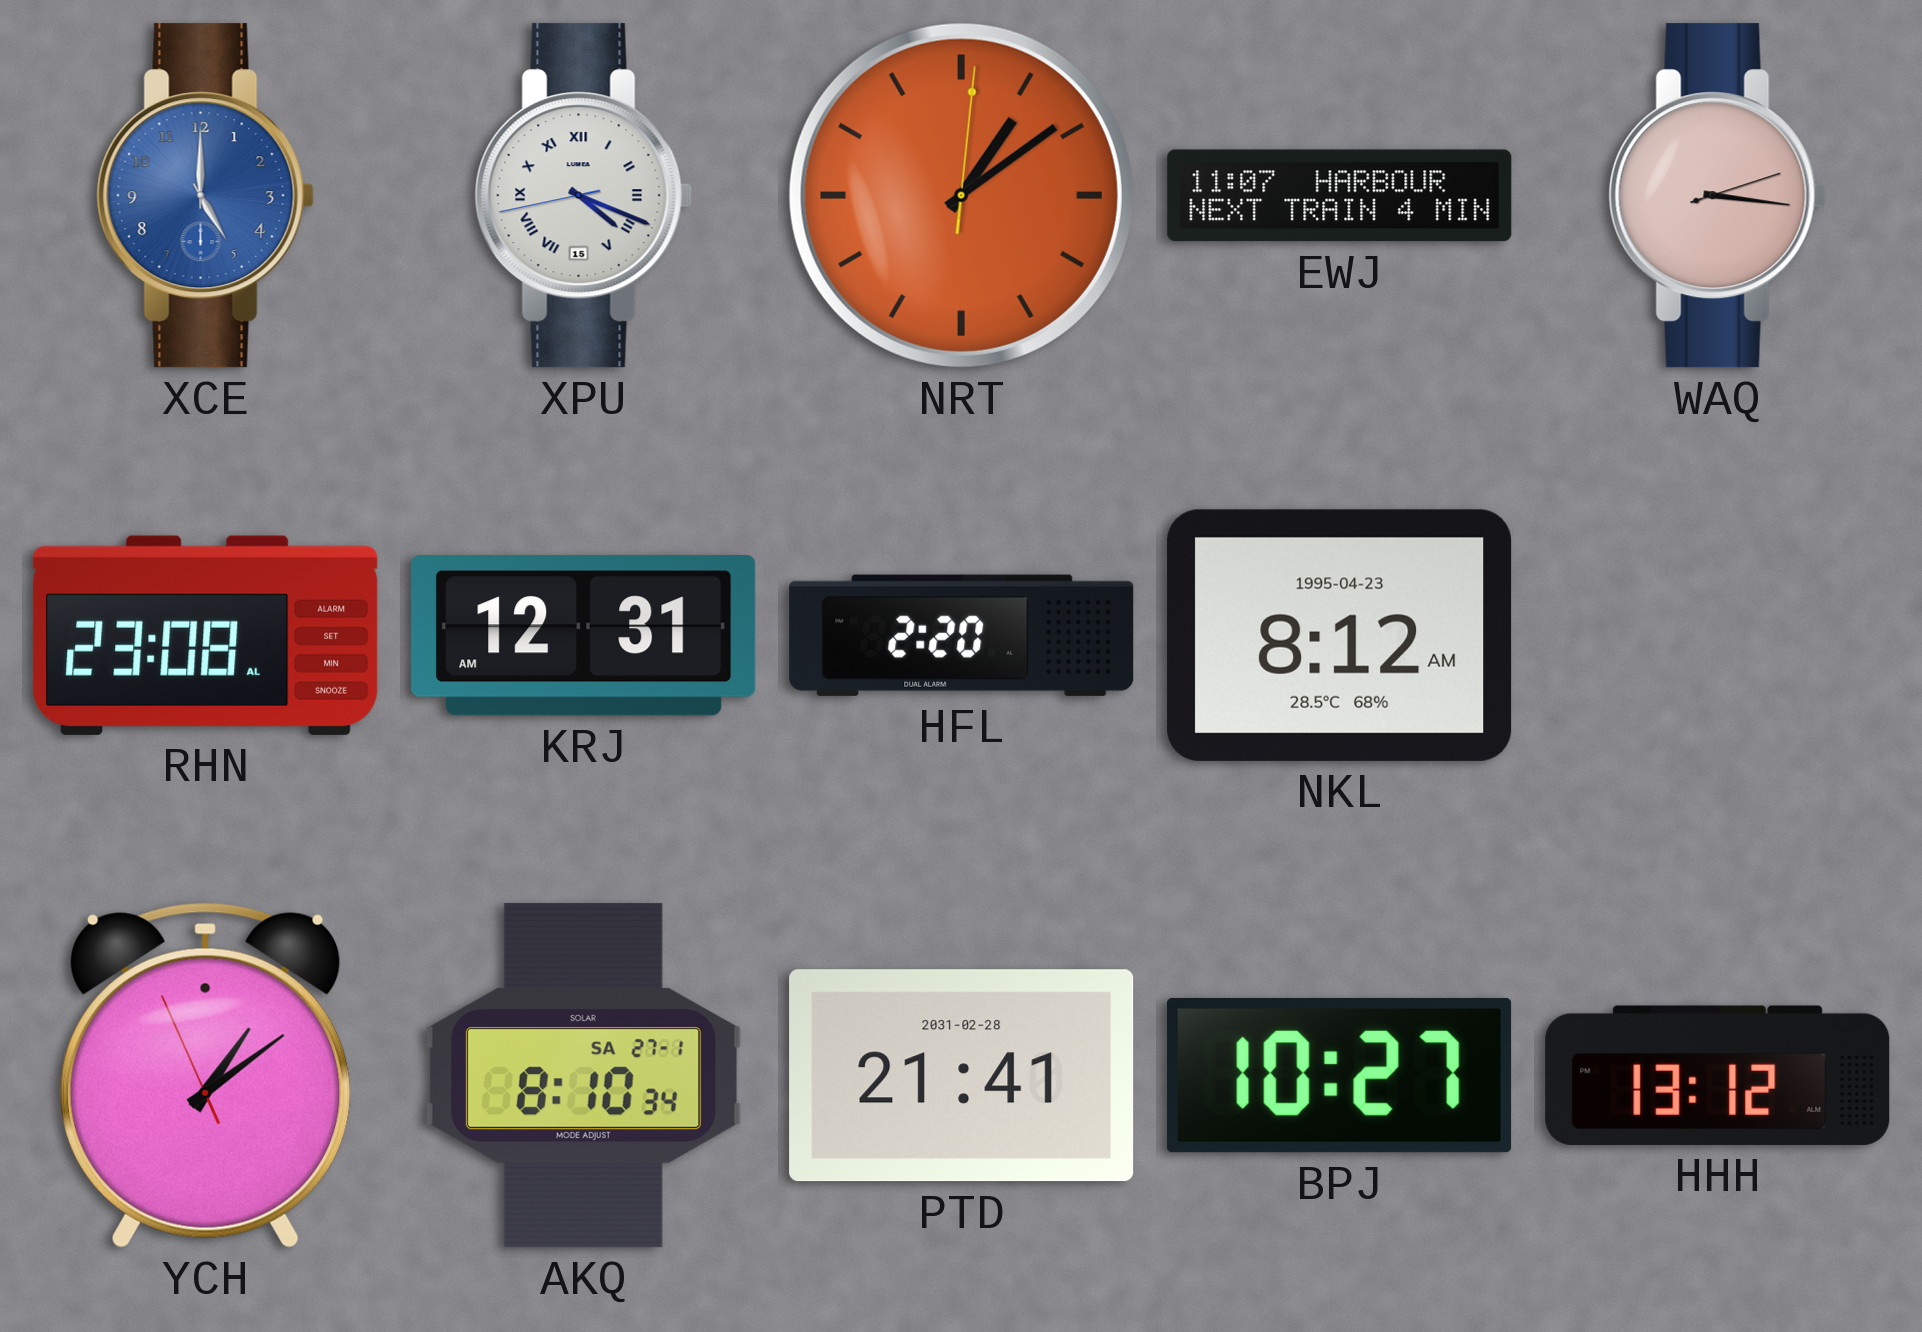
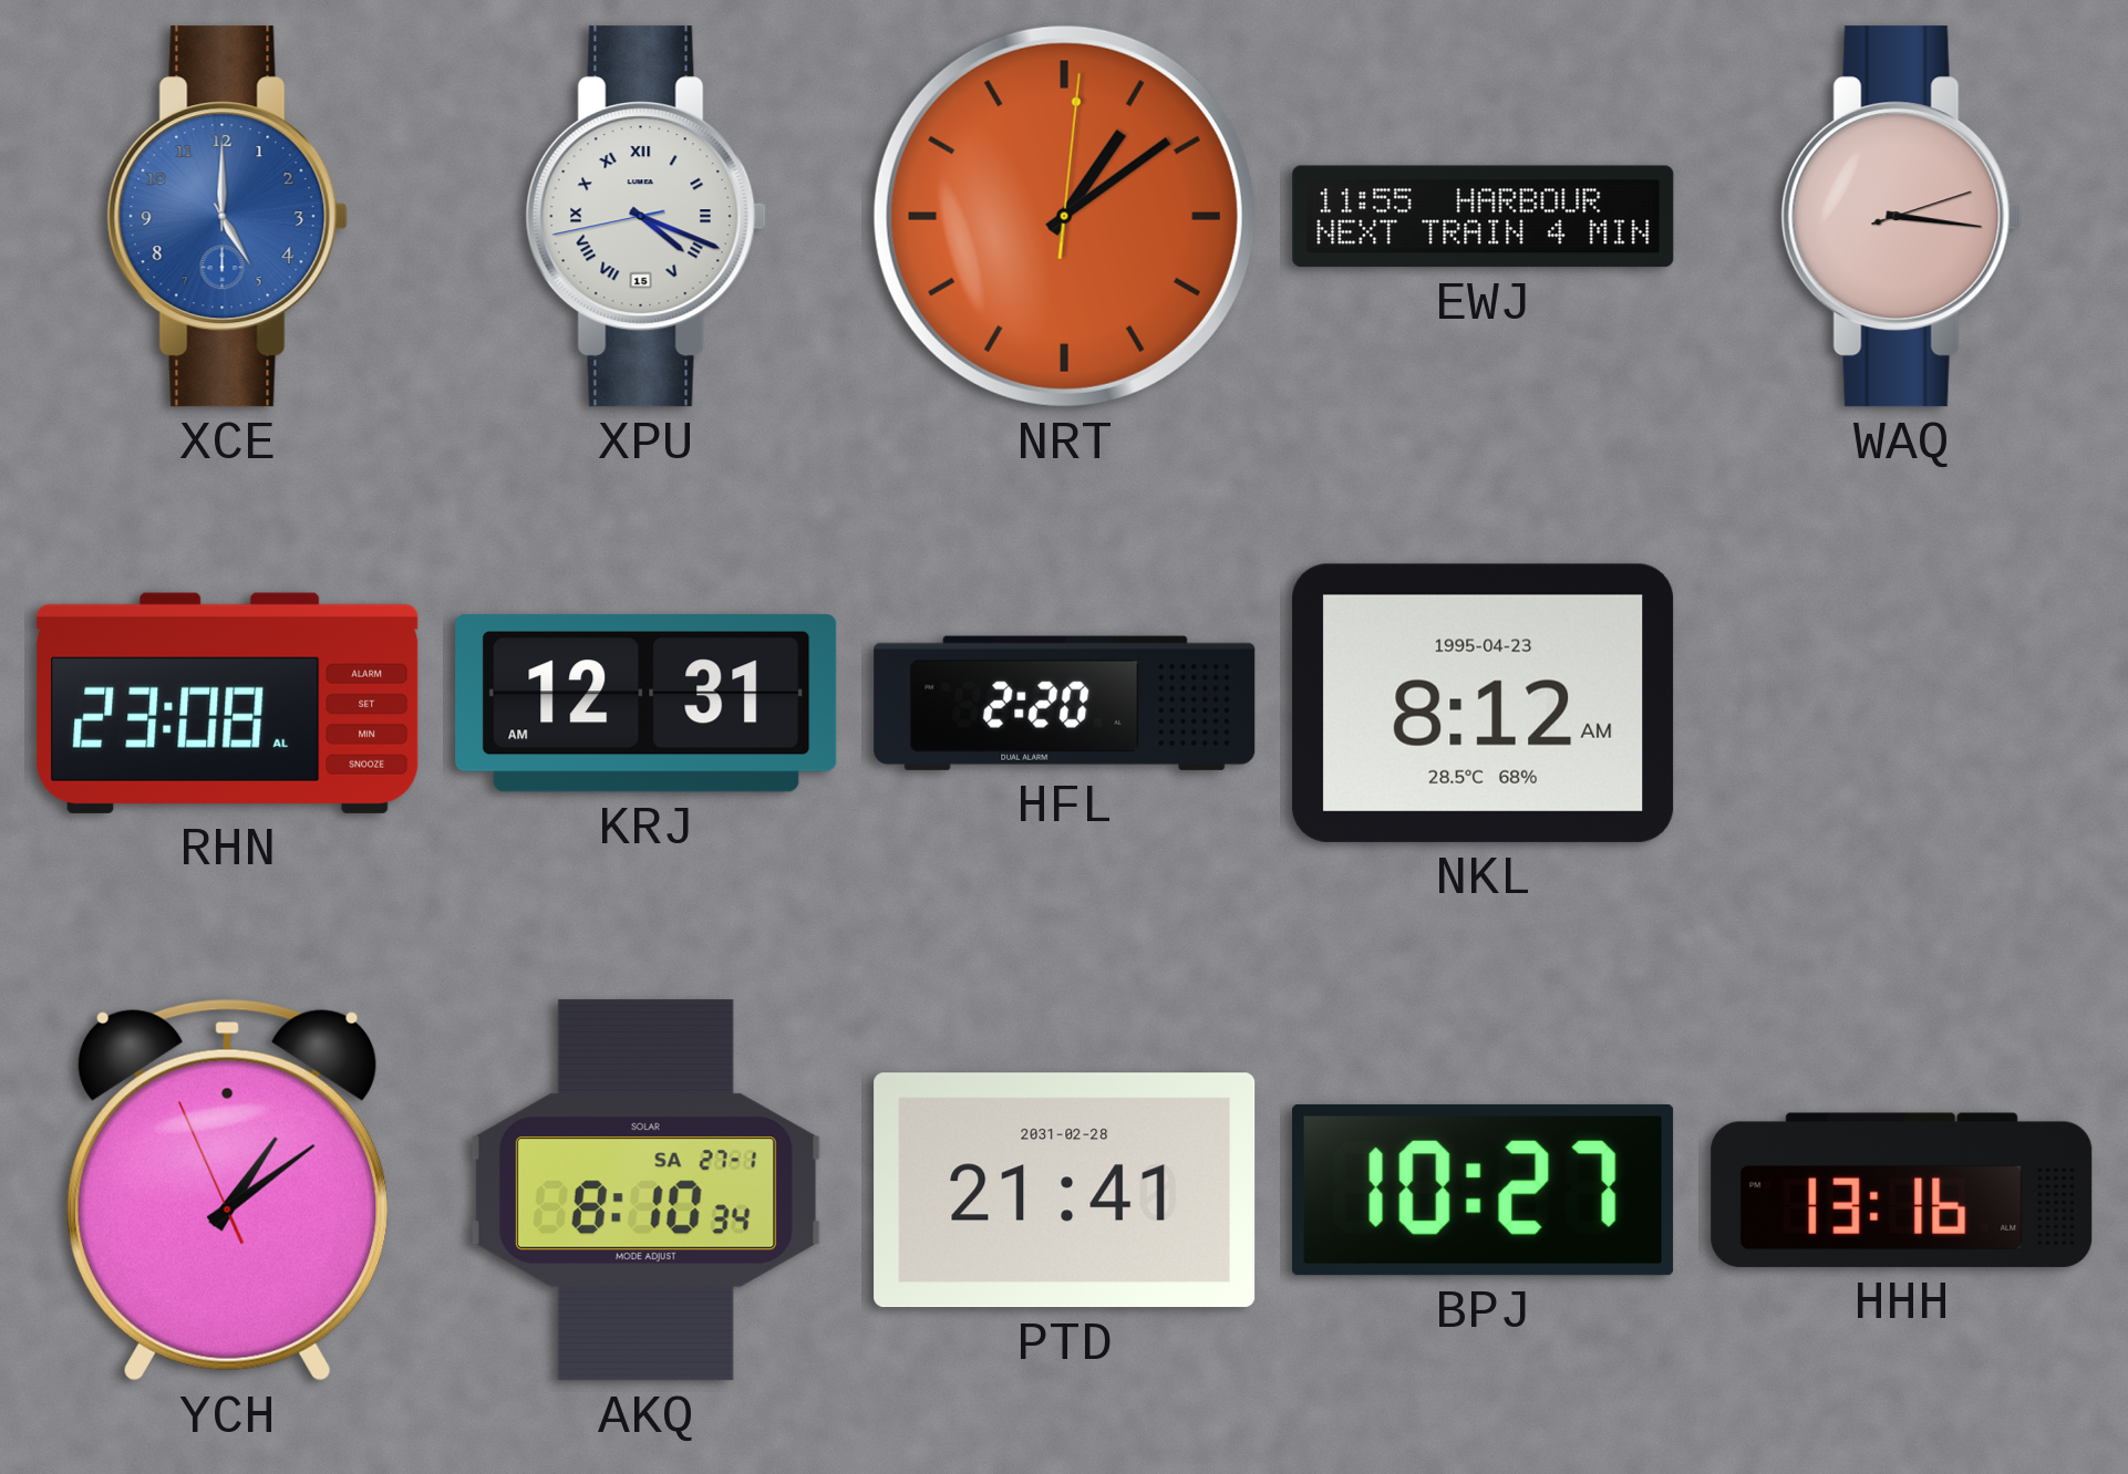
EWJ: 11:07 -> 11:55 (1484, 217)
HHH: 13:12 -> 13:16 (1902, 1190)
